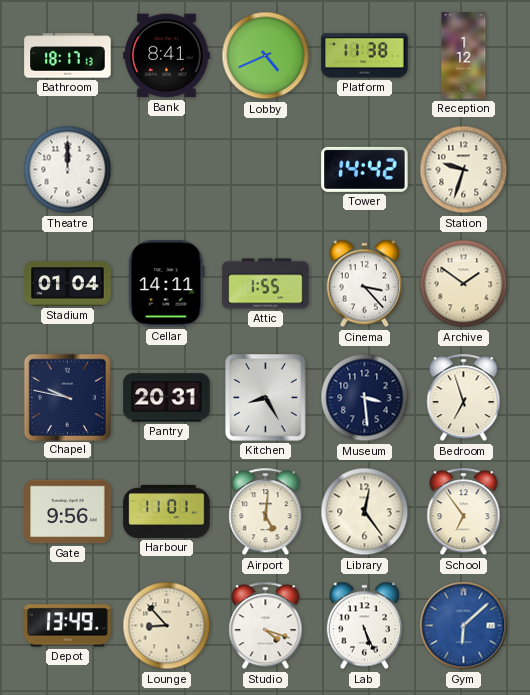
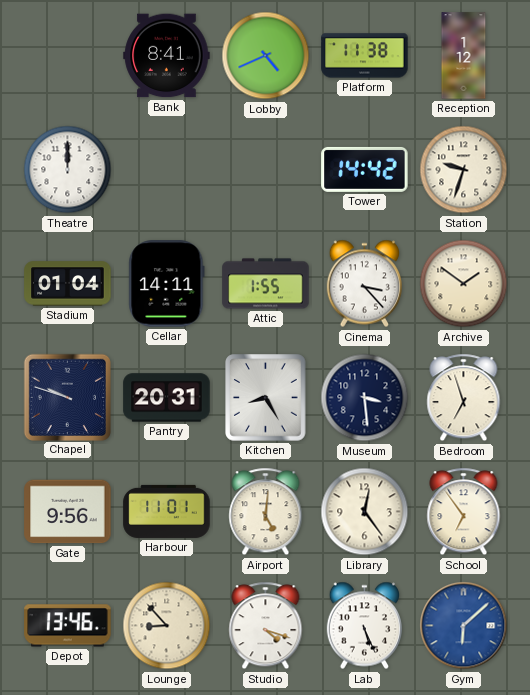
Bathroom: 18:17 -> none (68, 56)
Chapel: 9:47 -> 9:48 (67, 397)
Depot: 13:49 -> 13:46 (68, 626)
